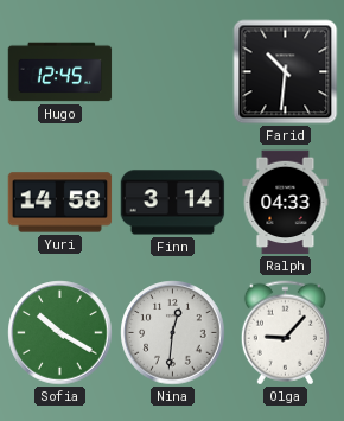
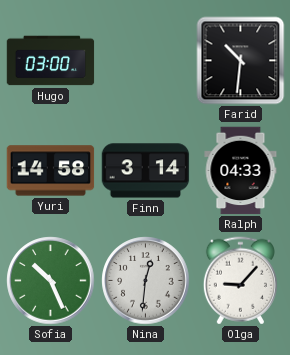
Hugo: 12:45 -> 03:00 (51, 61)
Sofia: 10:20 -> 10:26 (51, 281)
